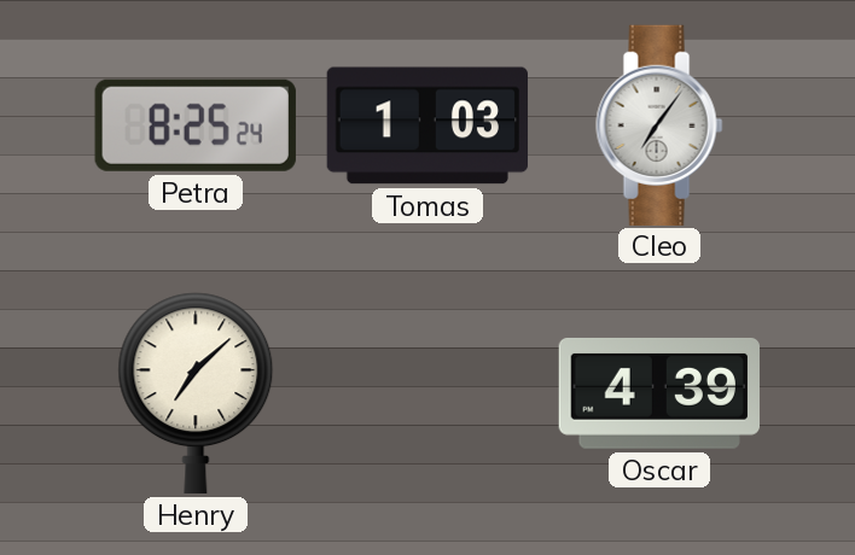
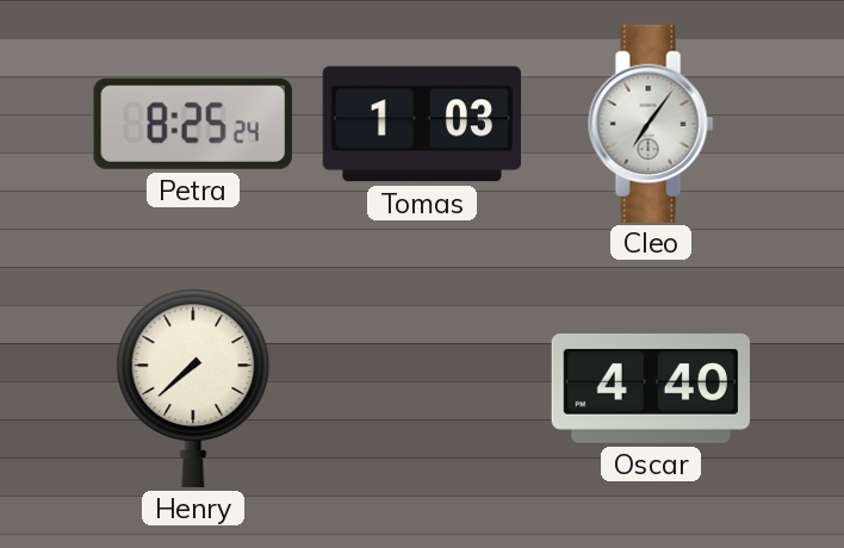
Henry: 7:08 -> 7:38 (193, 388)
Oscar: 4:39 -> 4:40 (650, 388)
